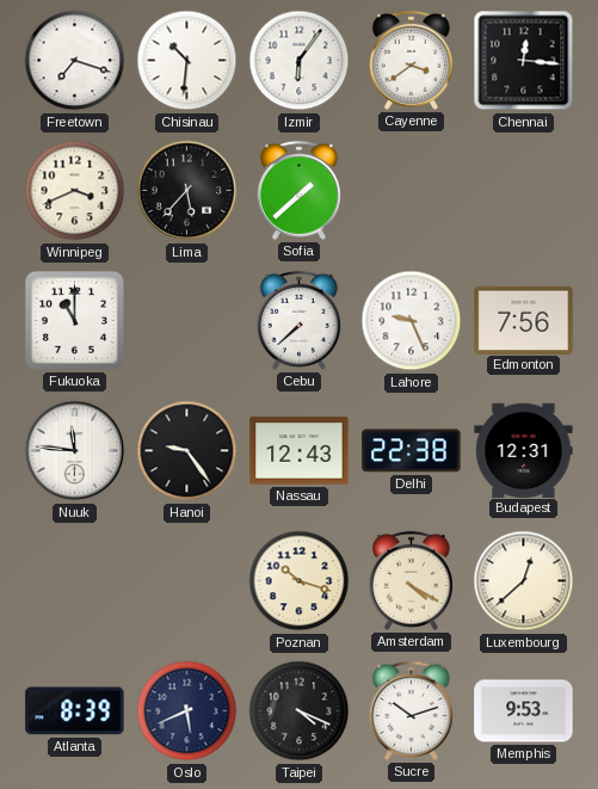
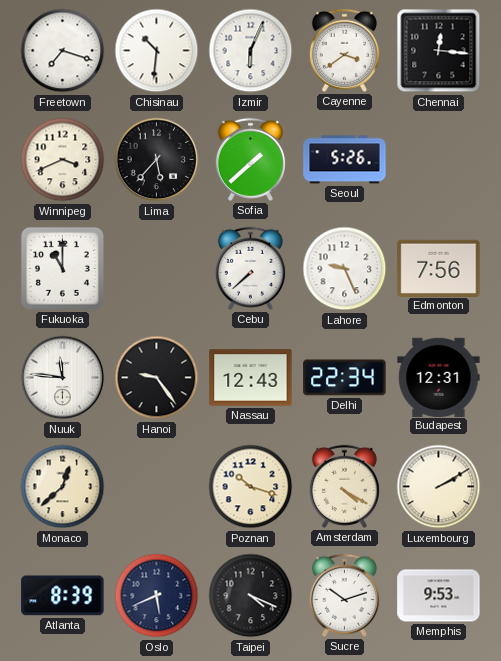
Izmir: 6:06 -> 6:04 (251, 51)
Seoul: none -> 5:26 (345, 160)
Delhi: 22:38 -> 22:34 (345, 378)
Monaco: none -> 12:38 (63, 487)
Luxembourg: 12:38 -> 2:10 (439, 487)
